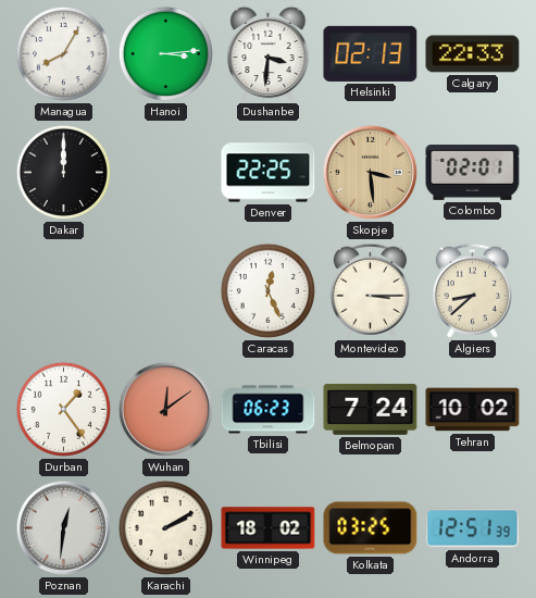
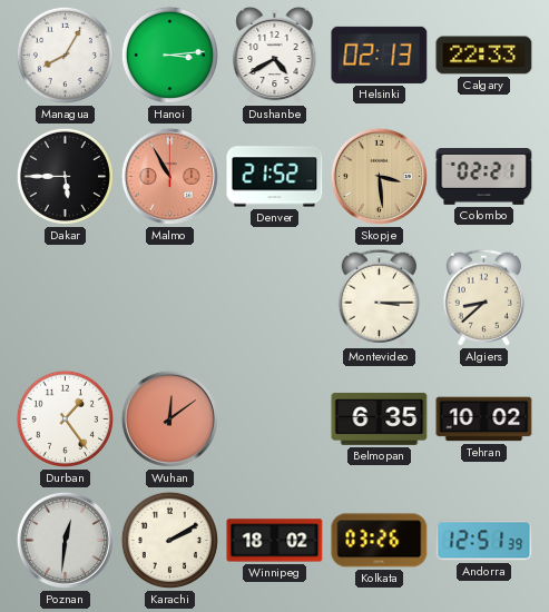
Dushanbe: 3:31 -> 4:40 (275, 56)
Dakar: 12:00 -> 5:45 (65, 176)
Malmo: none -> 10:55 (169, 176)
Denver: 22:25 -> 21:52 (275, 177)
Colombo: 02:01 -> 02:21 (484, 177)
Caracas: 12:26 -> none (267, 290)
Tbilisi: 06:23 -> none (269, 410)
Belmopan: 7:24 -> 6:35 (380, 418)
Kolkata: 03:25 -> 03:26 (380, 541)
